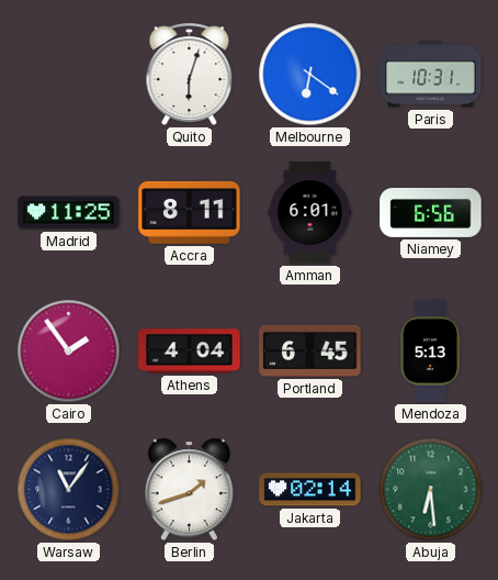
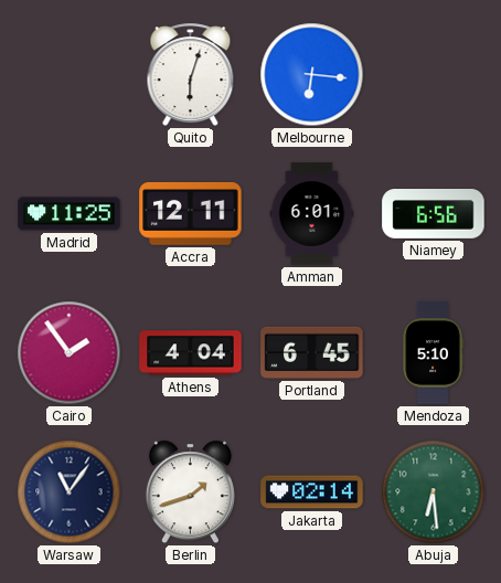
Melbourne: 6:21 -> 6:16 (312, 75)
Paris: 10:31 -> none (431, 75)
Accra: 8:11 -> 12:11 (191, 214)
Mendoza: 5:13 -> 5:10 (433, 353)
